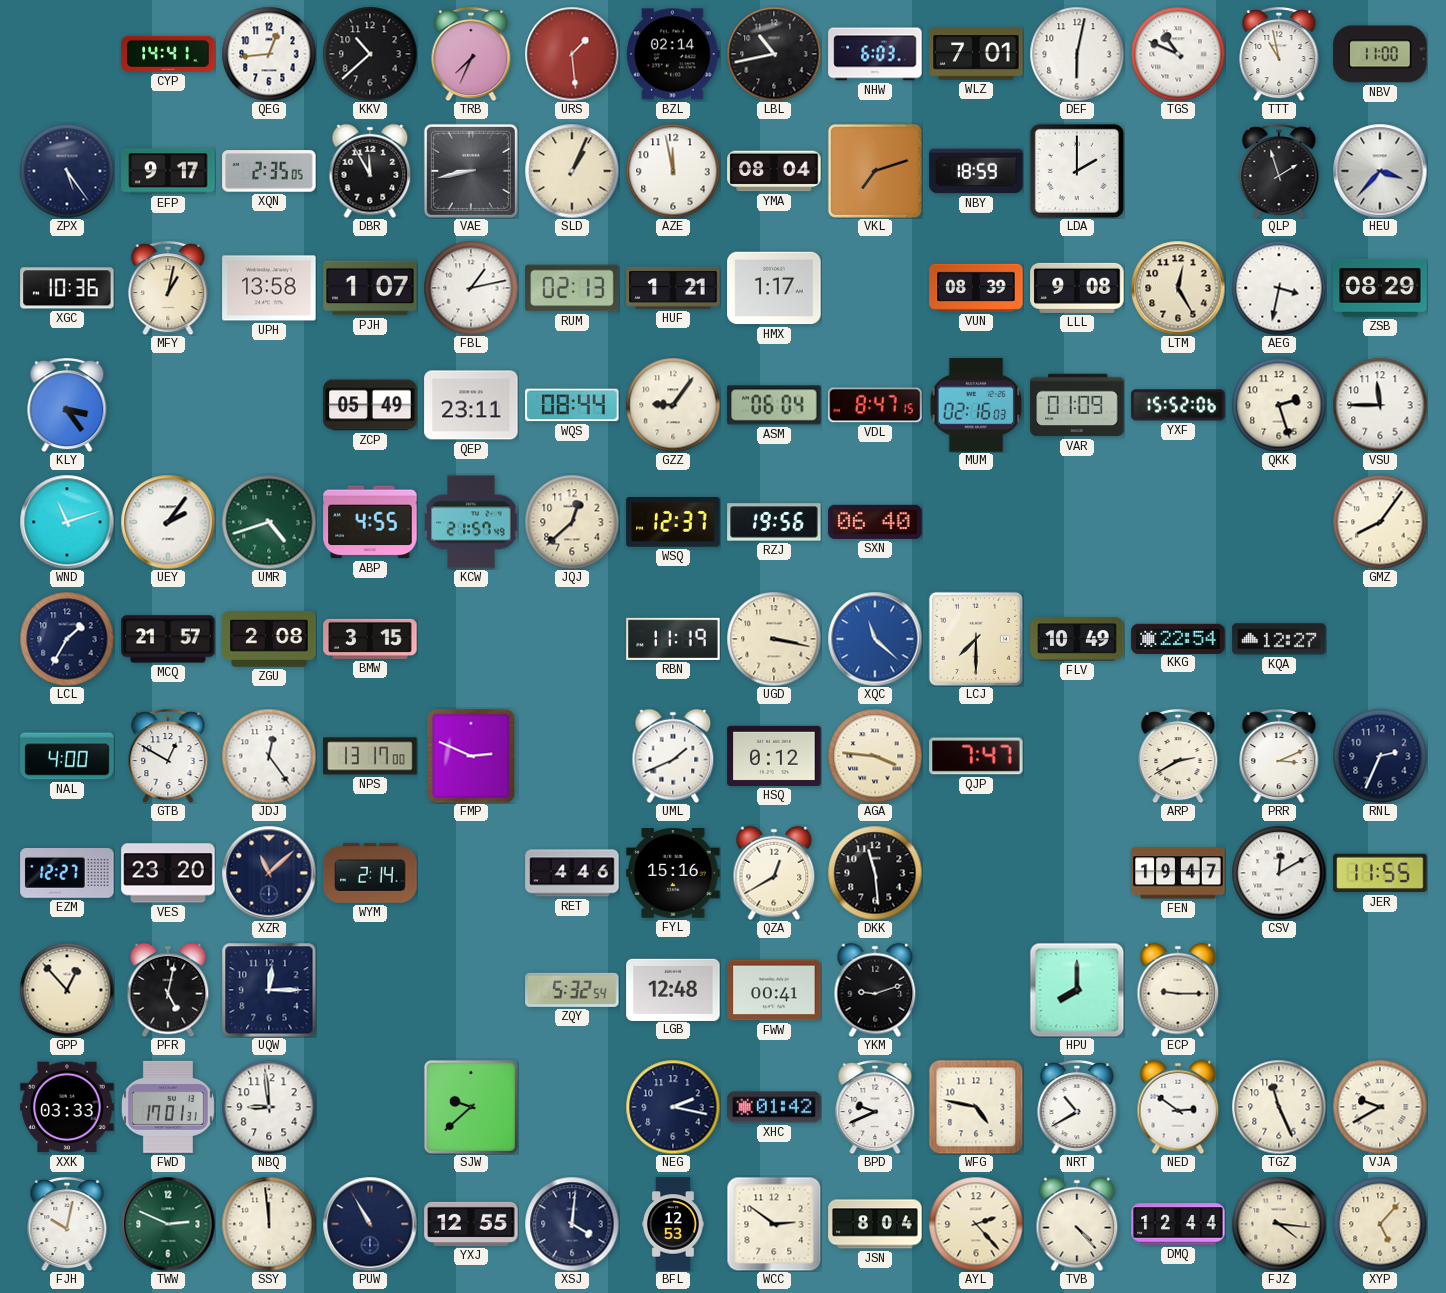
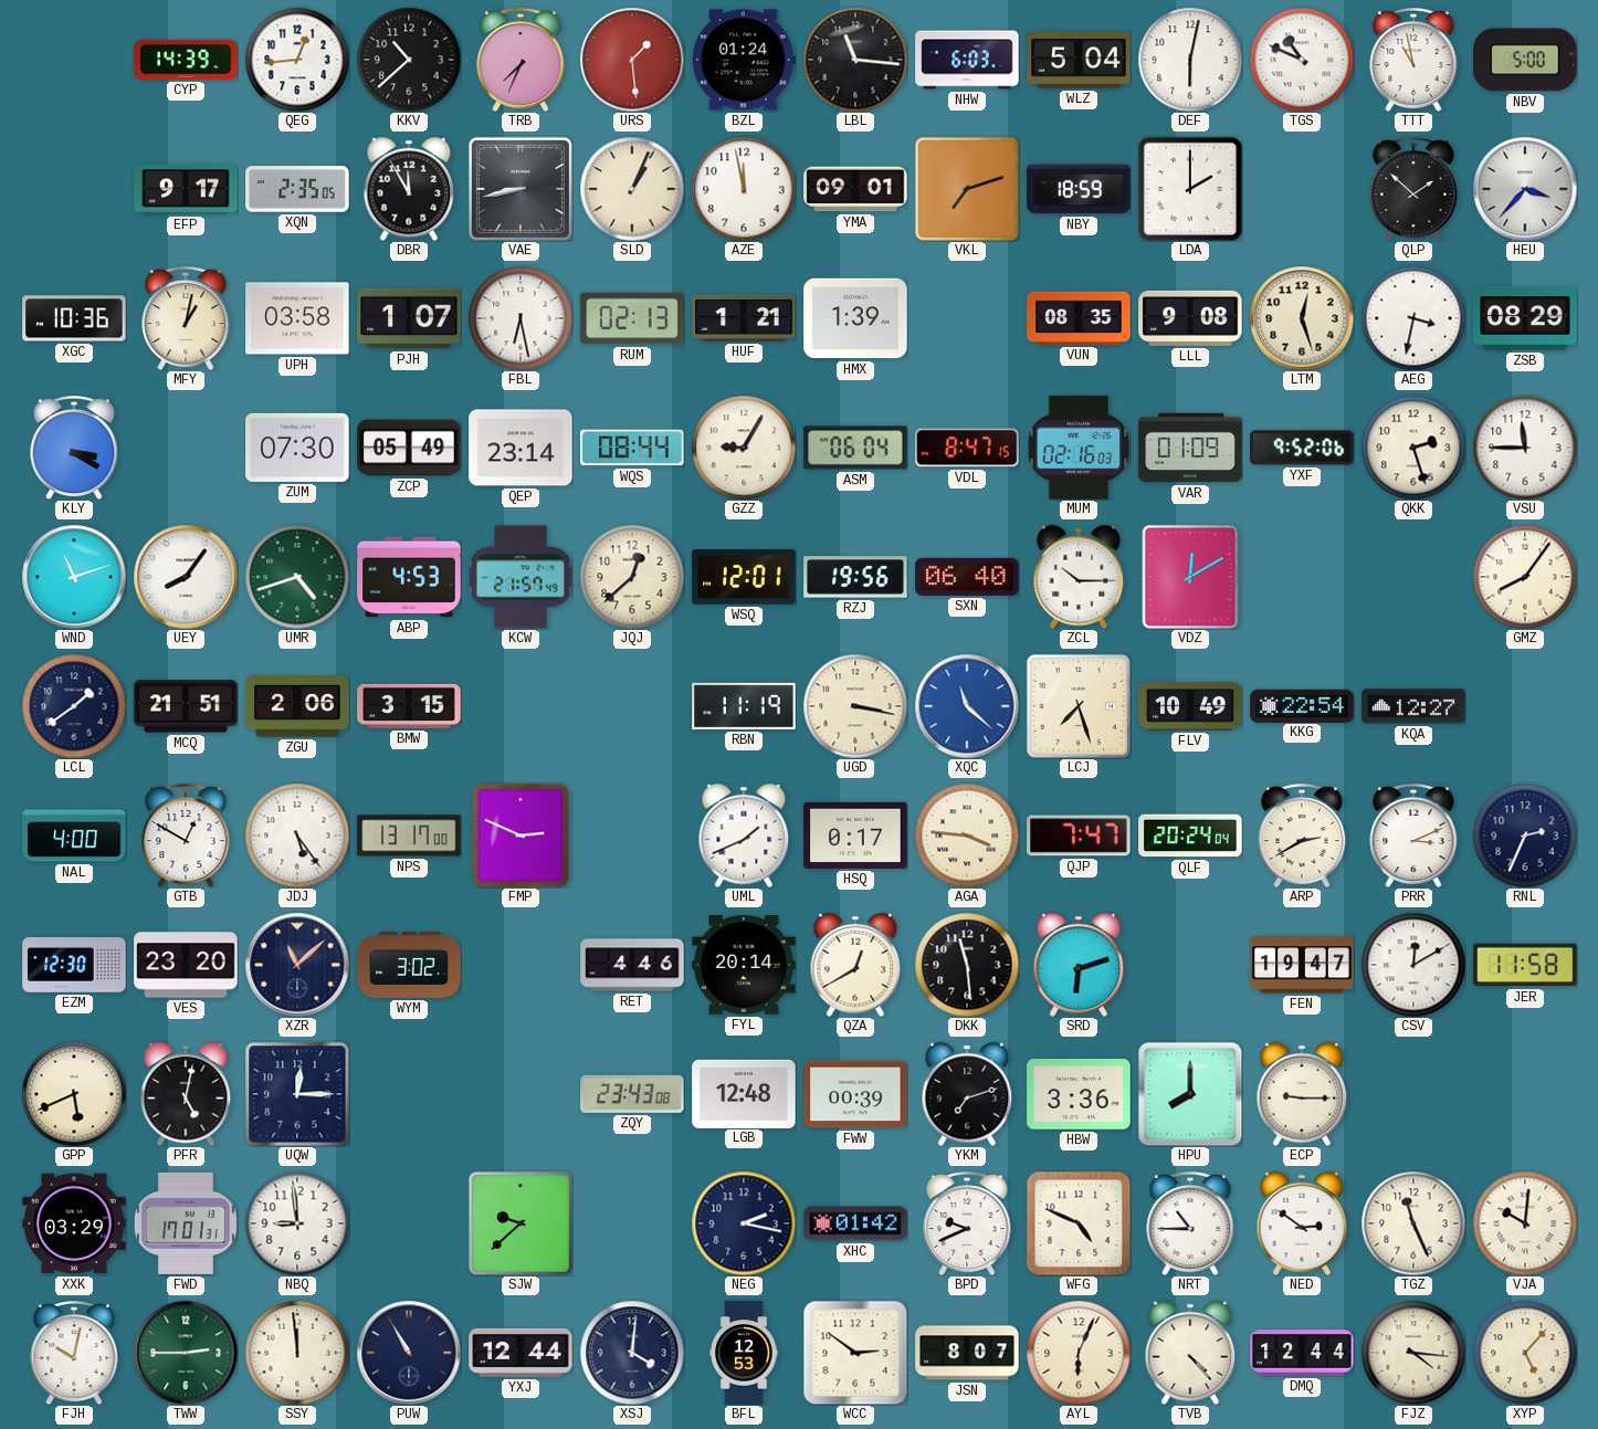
CYP: 14:41 -> 14:39 (186, 60)
BZL: 02:14 -> 01:24 (744, 60)
LBL: 10:43 -> 11:16 (855, 60)
WLZ: 7:01 -> 5:04 (1079, 60)
NBV: 11:00 -> 5:00 (1525, 60)
ZPX: 5:24 -> none (67, 171)
YMA: 08:04 -> 09:01 (855, 189)
QLP: 1:57 -> 1:52 (1413, 190)
UPH: 13:58 -> 03:58 (297, 318)
FBL: 1:13 -> 6:28 (521, 318)
HMX: 1:17 -> 1:39 (855, 318)
VUN: 08:39 -> 08:35 (1079, 318)
LTM: 12:25 -> 12:27 (1302, 318)
KLY: 3:24 -> 3:20 (74, 449)
ZUM: none -> 07:30 (297, 448)
QEP: 23:11 -> 23:14 (521, 448)
GZZ: 9:06 -> 9:05 (744, 448)
YXF: 15:52 -> 9:52 (1302, 448)
UEY: 2:06 -> 8:06 (186, 577)
ABP: 4:55 -> 4:53 (409, 577)
WSQ: 12:37 -> 12:01 (744, 577)
ZCL: none -> 10:15 (1079, 577)
VDZ: none -> 12:10 (1190, 577)
LCL: 1:35 -> 1:39 (74, 706)
MCQ: 21:57 -> 21:51 (186, 706)
ZGU: 2:08 -> 2:06 (297, 707)
LCJ: 7:30 -> 7:27 (1079, 706)
JDJ: 12:24 -> 5:24 (297, 836)
HSQ: 0:12 -> 0:17 (855, 836)
QLF: none -> 20:24 (1190, 836)
EZM: 12:27 -> 12:30 (74, 966)
WYM: 2:14 -> 3:02 (409, 965)
FYL: 15:16 -> 20:14 (744, 965)
SRD: none -> 6:12 (1079, 965)
JER: 11:55 -> 11:58 (1525, 965)
GPP: 12:53 -> 5:41 (74, 1094)
ZQY: 5:32 -> 23:43 (632, 1094)
FWW: 00:41 -> 00:39 (855, 1094)
YKM: 9:12 -> 7:12 (967, 1094)
HBW: none -> 3:36 (1079, 1094)
XXK: 03:33 -> 03:29 (74, 1223)
WFG: 4:47 -> 4:49 (1079, 1223)
NRT: 10:40 -> 10:45 (1190, 1225)
VJA: 9:40 -> 10:01 (1525, 1223)
TWW: 2:49 -> 2:45 (186, 1353)
YXJ: 12:55 -> 12:44 (521, 1353)
JSN: 8:04 -> 8:07 (967, 1353)
AYL: 2:23 -> 6:04 (1079, 1353)
